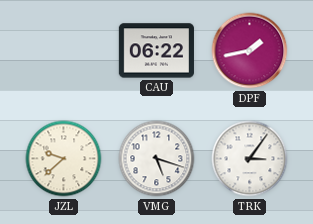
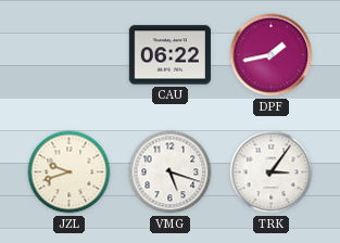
JZL: 9:38 -> 9:42 (70, 172)
